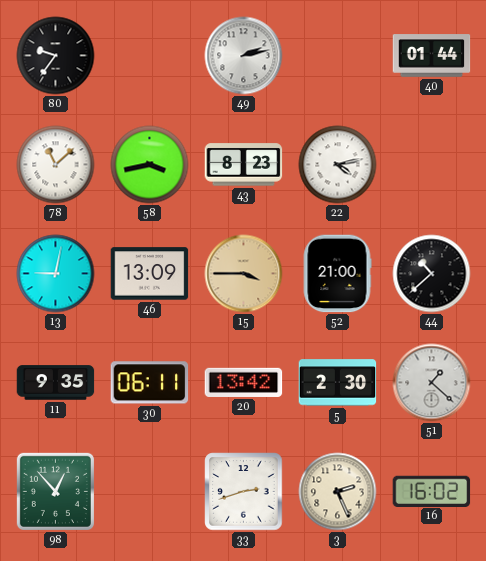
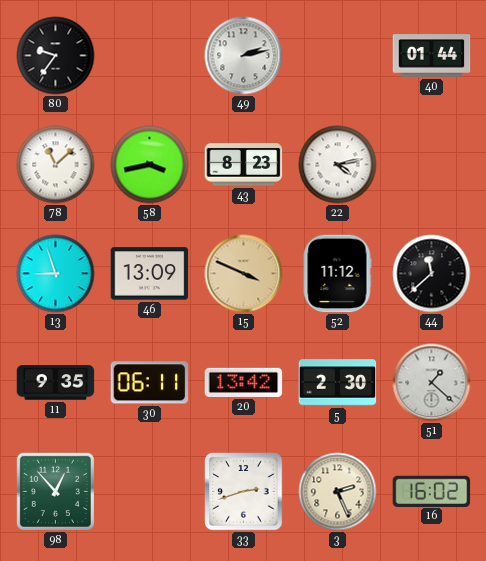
13: 9:02 -> 8:57 (56, 274)
15: 3:45 -> 3:49 (244, 274)
52: 21:00 -> 11:12 (337, 274)
44: 10:38 -> 11:38 (432, 274)
